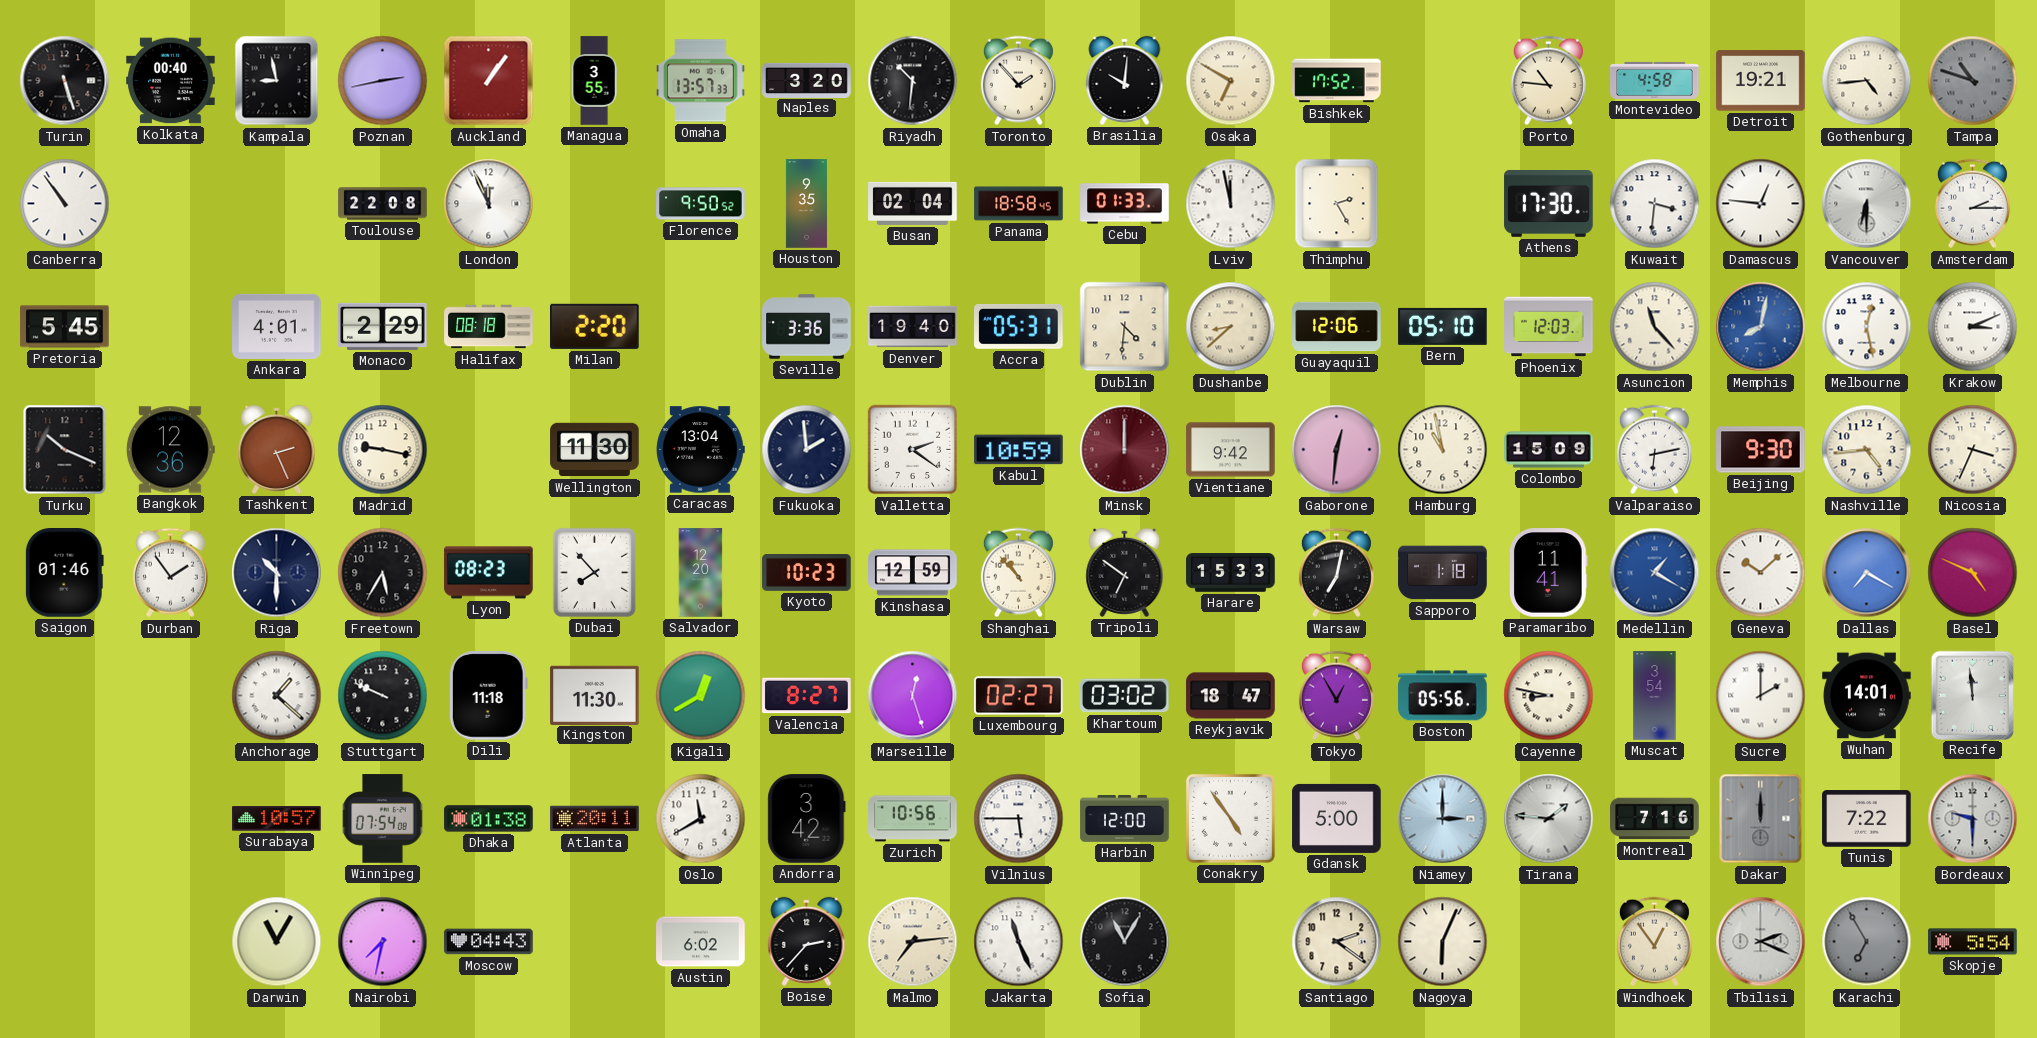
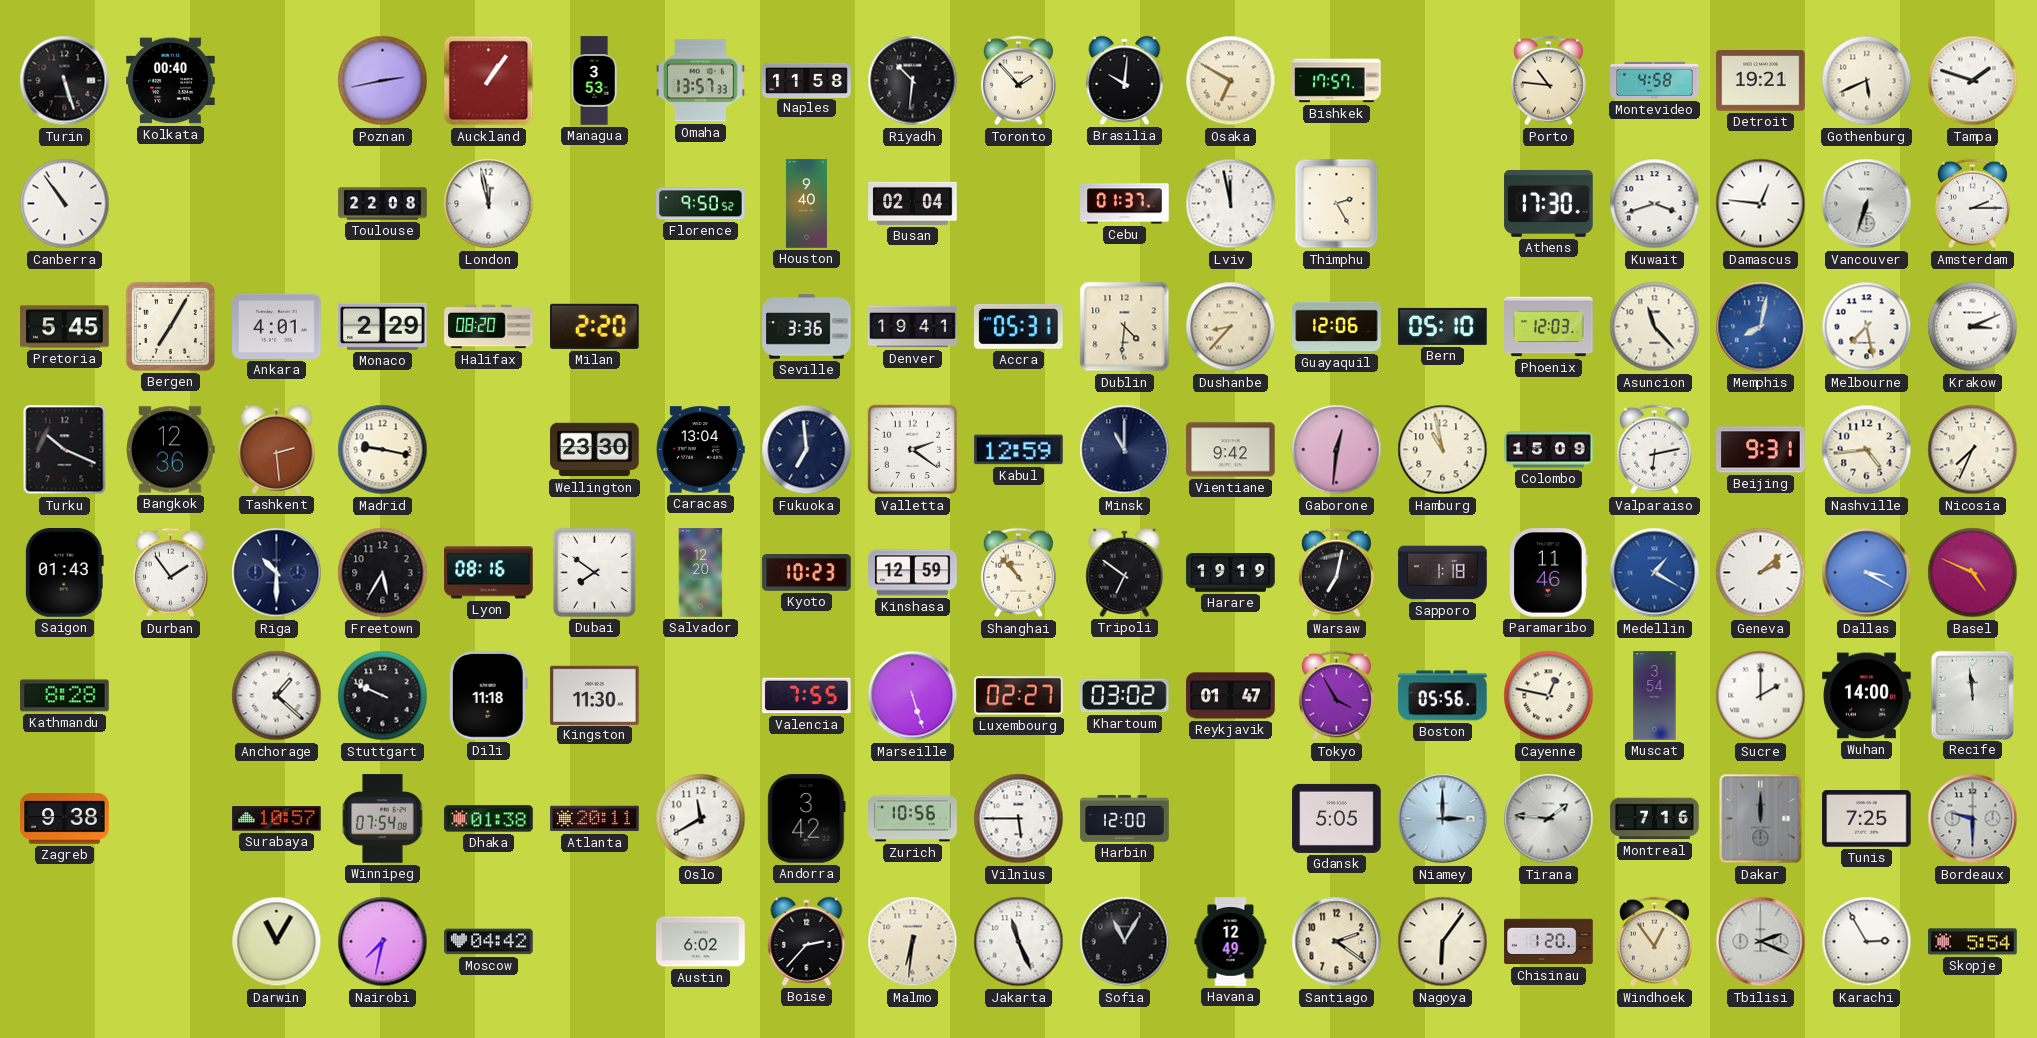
Kampala: 8:58 -> none (277, 81)
Managua: 3:55 -> 3:53 (594, 81)
Naples: 3:20 -> 11:58 (807, 80)
Bishkek: 17:52 -> 17:57 (1337, 81)
Gothenburg: 4:44 -> 5:41 (1867, 81)
Tampa: 10:48 -> 1:48 (1973, 81)
Tampa dial: grey -> white (1973, 81)
London: 11:56 -> 11:58 (489, 204)
Houston: 9:35 -> 9:40 (806, 204)
Panama: 18:58 -> none (1019, 204)
Cebu: 01:33 -> 01:37 (1125, 204)
Kuwait: 3:31 -> 3:42 (1655, 204)
Vancouver: 6:30 -> 6:33 (1867, 204)
Bergen: none -> 7:05 (170, 326)
Halifax: 08:18 -> 08:20 (489, 327)
Denver: 19:40 -> 19:41 (913, 327)
Dushanbe: 8:38 -> 8:37 (1231, 327)
Melbourne: 12:28 -> 7:28 (1867, 327)
Tashkent: 2:26 -> 2:29 (277, 449)
Wellington: 11:30 -> 23:30 (595, 450)
Fukuoka: 1:59 -> 6:59 (807, 450)
Kabul: 10:59 -> 12:59 (1019, 450)
Minsk: 12:00 -> 11:00 (1125, 450)
Minsk dial: burgundy -> navy (1125, 450)
Beijing: 9:30 -> 9:31 (1761, 450)
Nicosia: 3:34 -> 7:34 (1973, 450)
Saigon: 01:46 -> 01:43 (64, 573)
Lyon: 08:23 -> 08:16 (489, 573)
Dubai: 7:53 -> 7:51 (594, 572)
Harare: 15:33 -> 19:19 (1231, 573)
Paramaribo: 11:41 -> 11:46 (1549, 573)
Geneva: 10:08 -> 2:08 (1761, 573)
Dallas: 7:20 -> 3:20 (1867, 573)
Kathmandu: none -> 8:28 (65, 696)
Kigali: 12:40 -> none (701, 696)
Valencia: 8:27 -> 7:55 (807, 696)
Marseille: 12:27 -> 5:27 (913, 696)
Reykjavik: 18:47 -> 01:47 (1231, 696)
Tokyo: 12:55 -> 3:55 (1336, 696)
Cayenne: 8:47 -> 12:47 (1549, 696)
Wuhan: 14:01 -> 14:00 (1867, 696)
Zagreb: none -> 9:38 (65, 819)
Conakry: 4:54 -> none (1230, 818)
Gdansk: 5:00 -> 5:05 (1337, 818)
Tunis: 7:22 -> 7:25 (1867, 819)
Moscow: 04:43 -> 04:42 (489, 942)
Malmo: 7:14 -> 6:31 (913, 942)
Havana: none -> 12:49 (1231, 942)
Nagoya: 6:04 -> 6:06 (1443, 942)
Chisinau: none -> 1:20 (1549, 942)
Karachi: 6:55 -> 2:55 (1867, 942)
Karachi dial: grey -> white (1867, 942)
